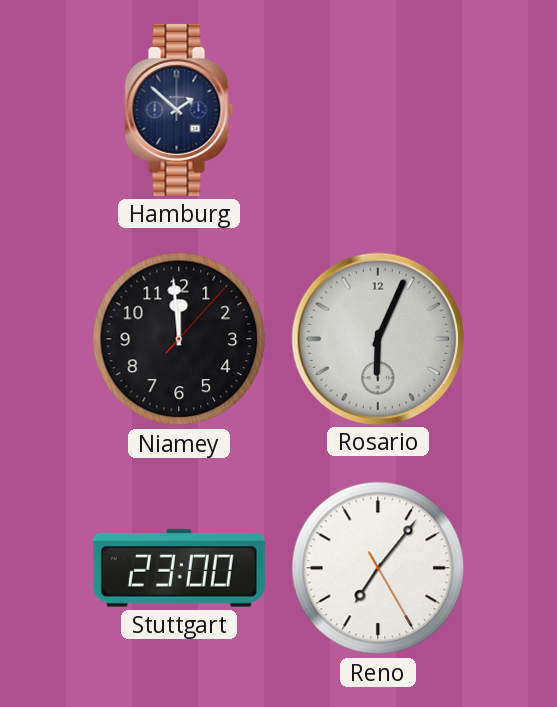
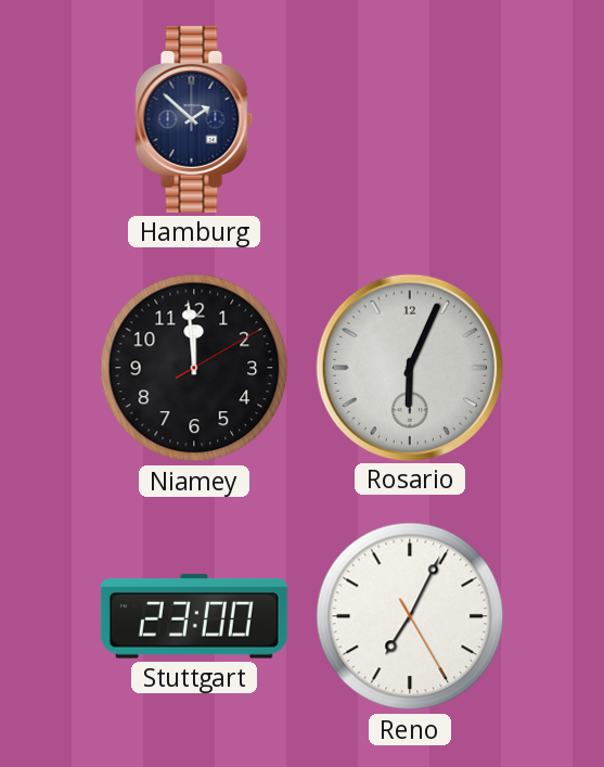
Niamey: 11:59:07 -> 11:59:10 (194, 368)
Reno: 7:06 -> 7:04 (410, 616)
